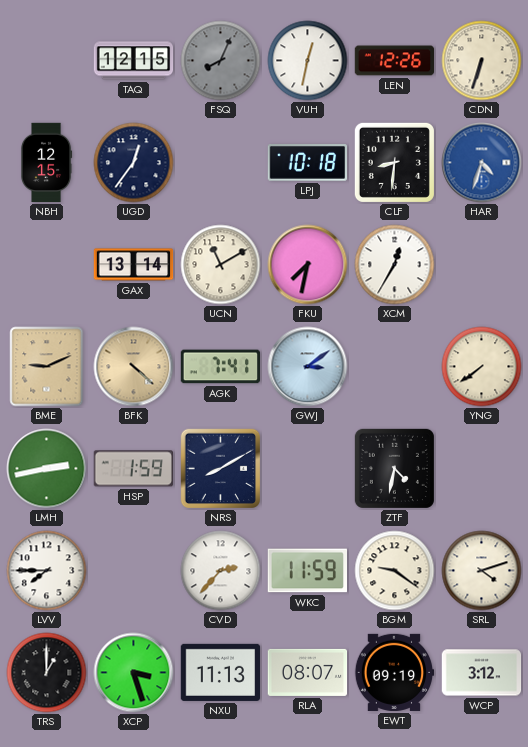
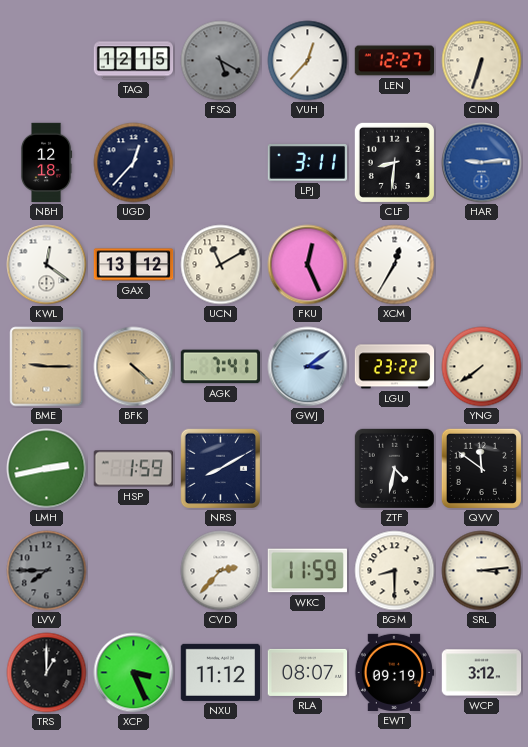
FSQ: 8:04 -> 5:20 (221, 61)
VUH: 12:32 -> 12:37 (308, 61)
LEN: 12:26 -> 12:27 (395, 61)
NBH: 12:15 -> 12:18 (46, 163)
UGD: 12:36 -> 12:37 (134, 163)
LPJ: 10:18 -> 3:11 (308, 163)
HAR: 4:33 -> 9:14 (482, 163)
KWL: none -> 12:21 (47, 265)
GAX: 13:14 -> 13:12 (134, 265)
FKU: 7:32 -> 12:26 (308, 265)
BME: 9:11 -> 9:15 (47, 367)
LGU: none -> 23:22 (395, 367)
QVV: none -> 11:51 (481, 468)
LVV dial: white -> grey (47, 571)
BGM: 9:21 -> 8:30 (395, 571)
SRL: 4:12 -> 3:14 (482, 571)
XCP: 3:27 -> 3:26 (134, 673)
NXU: 11:13 -> 11:12 (221, 672)
